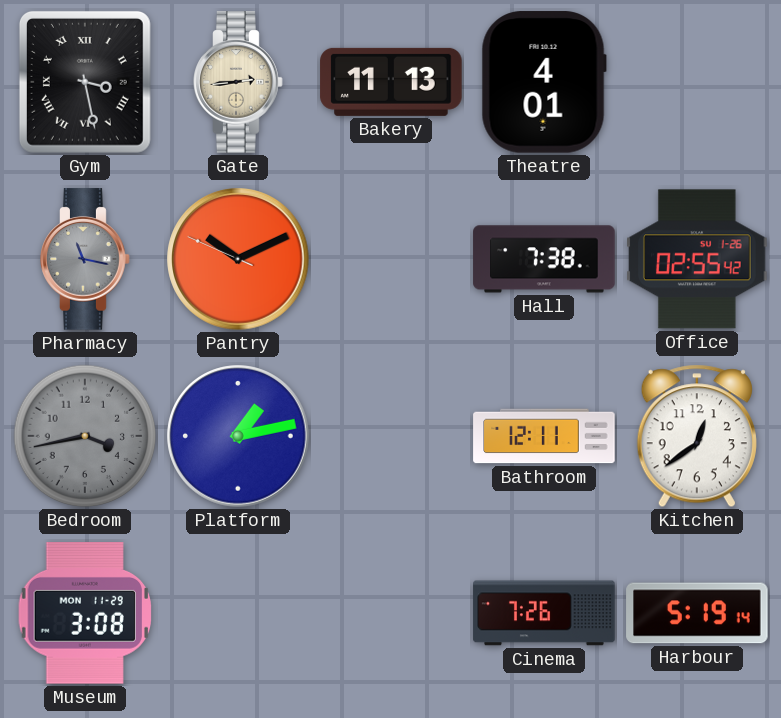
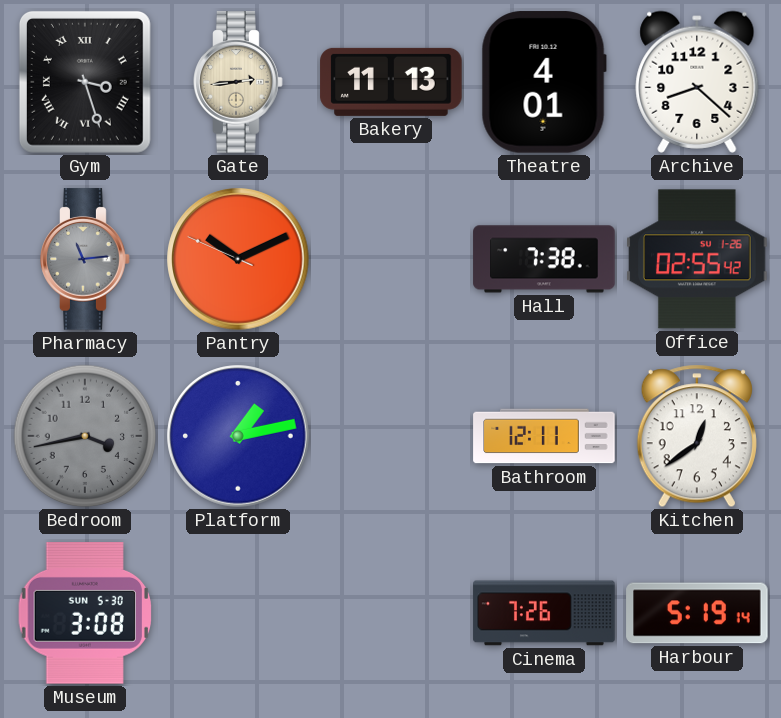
Gym: 3:28 -> 3:27 (85, 82)
Archive: none -> 8:22 (697, 82)
Pharmacy: 11:17 -> 11:14 (85, 259)
Museum date: MON 11-29 -> SUN 5-30 (84, 614)
